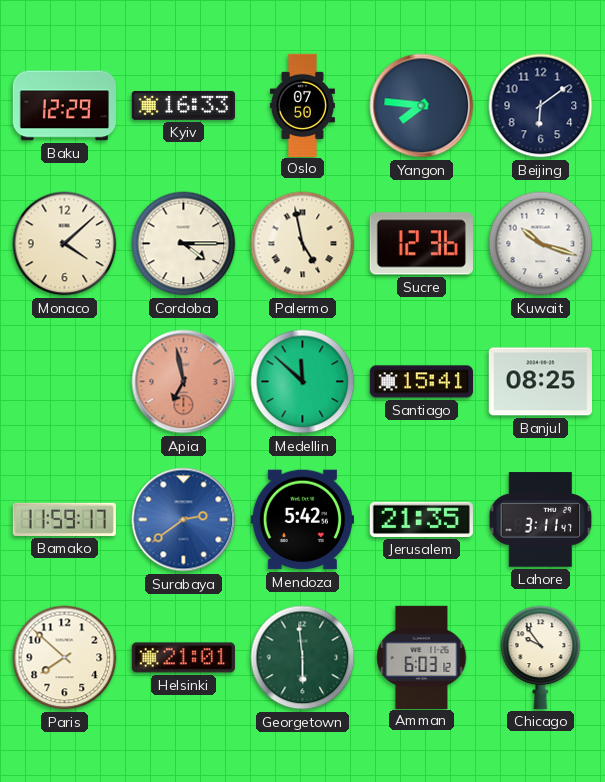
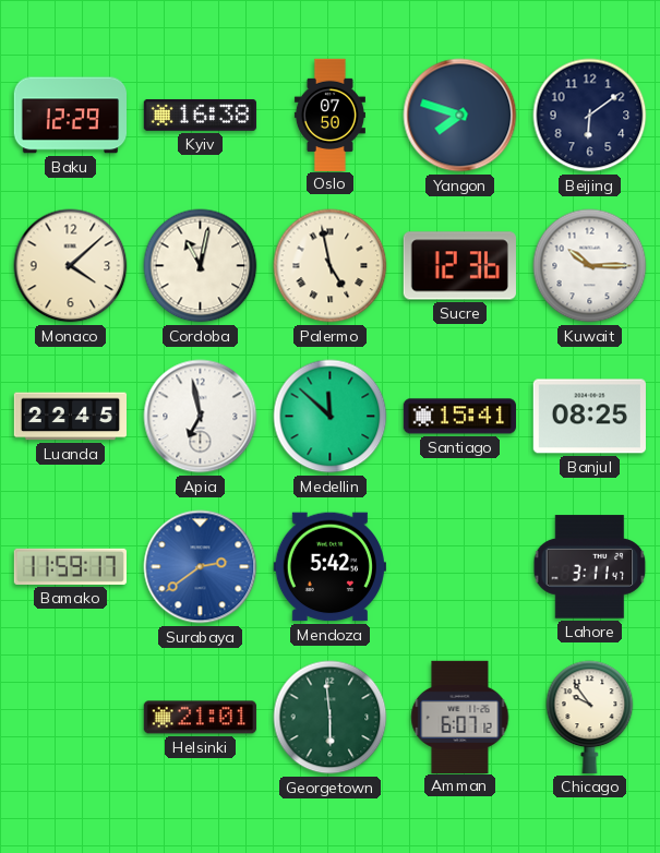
Kyiv: 16:33 -> 16:38 (200, 115)
Yangon: 7:46 -> 7:48 (460, 116)
Cordoba: 4:15 -> 11:02 (201, 266)
Kuwait: 10:18 -> 10:15 (590, 266)
Luanda: none -> 22:45 (70, 417)
Apia dial: salmon -> white (201, 417)
Jerusalem: 21:35 -> none (421, 519)
Paris: 7:52 -> none (65, 658)
Amman: 6:03 -> 6:07 (460, 717)
